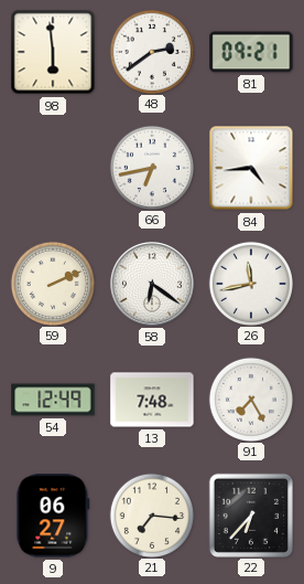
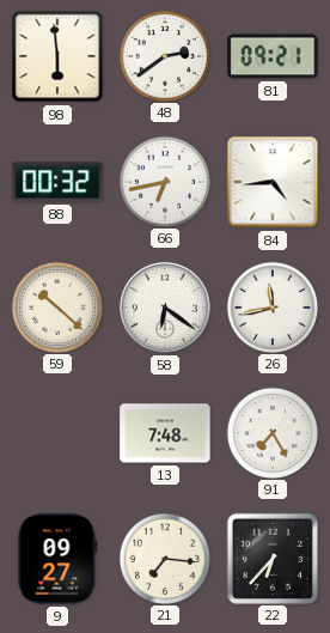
88: none -> 00:32 (57, 182)
59: 2:11 -> 10:22 (56, 306)
54: 12:49 -> none (53, 400)
9: 06:27 -> 09:27 (57, 559)
